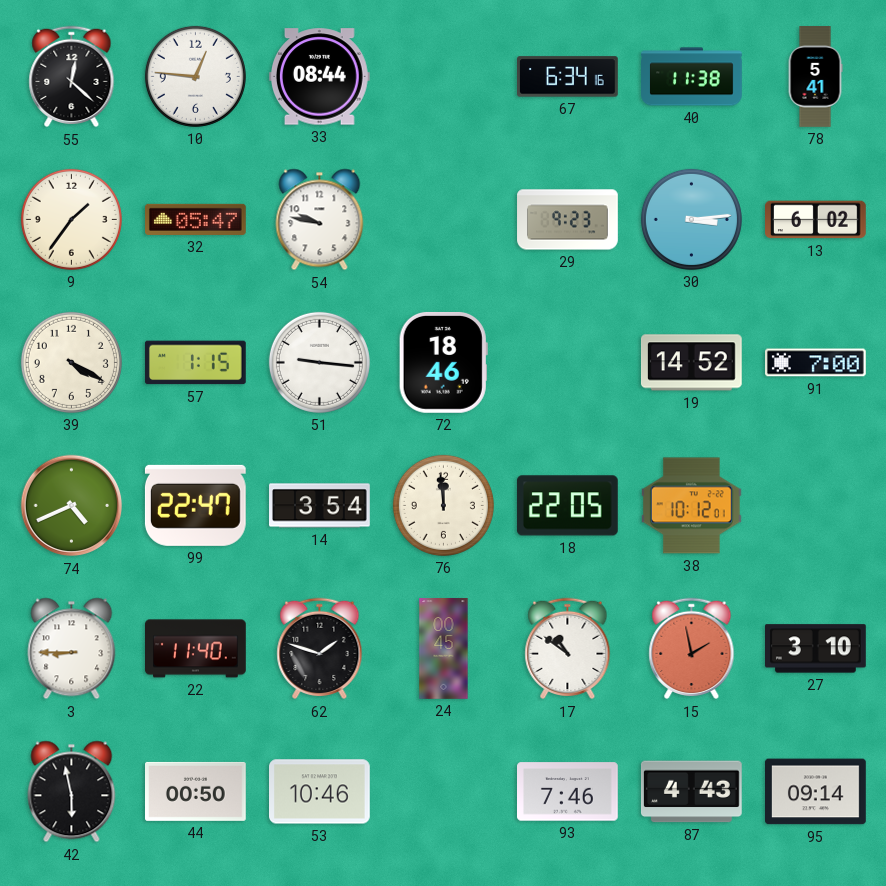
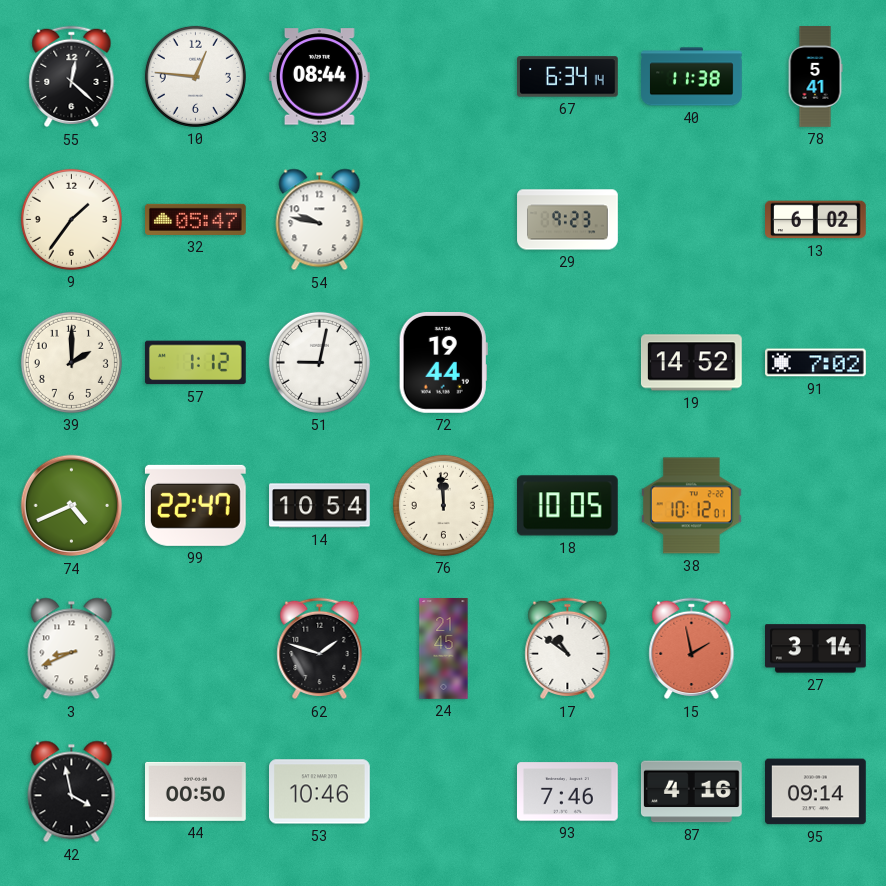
67: 6:34:16 -> 6:34:14 (568, 77)
30: 3:14 -> none (691, 219)
39: 4:20 -> 2:00 (71, 362)
57: 1:15 -> 1:12 (195, 363)
51: 9:16 -> 9:02 (319, 362)
72: 18:46 -> 19:44 (443, 362)
91: 7:00 -> 7:02 (816, 363)
14: 3:54 -> 10:54 (320, 506)
18: 22:05 -> 10:05 (567, 506)
3: 8:45 -> 8:41 (72, 649)
22: 11:40 -> none (196, 649)
24: 00:45 -> 21:45 (444, 649)
27: 3:10 -> 3:14 (816, 649)
42: 5:58 -> 3:58 (72, 792)
87: 4:43 -> 4:16 (692, 792)
